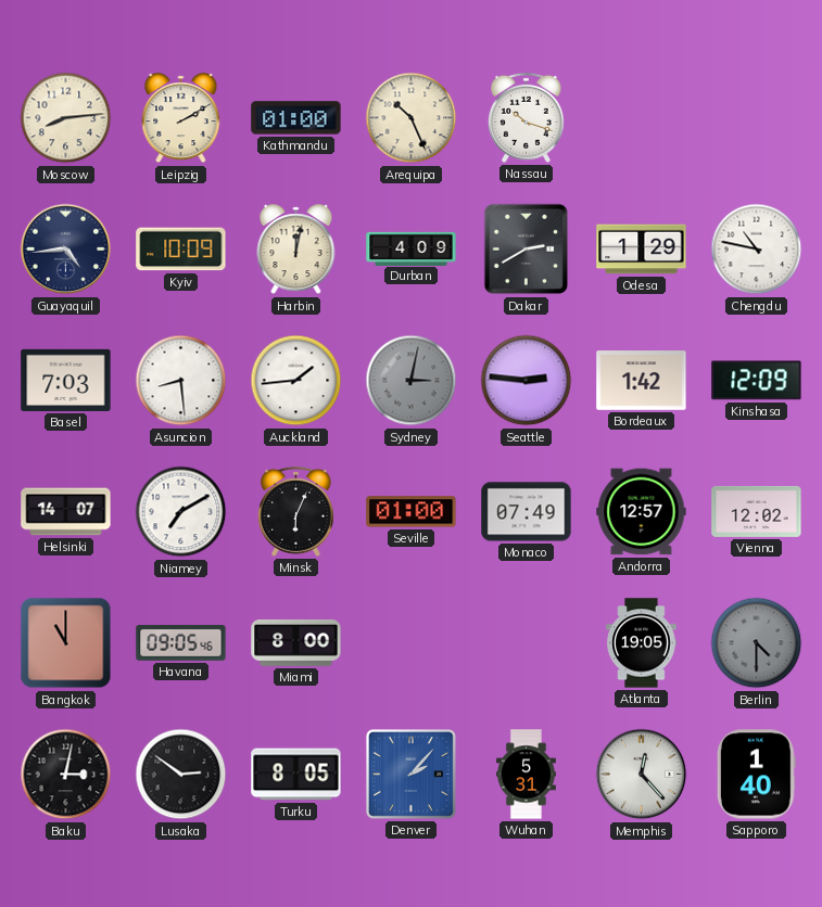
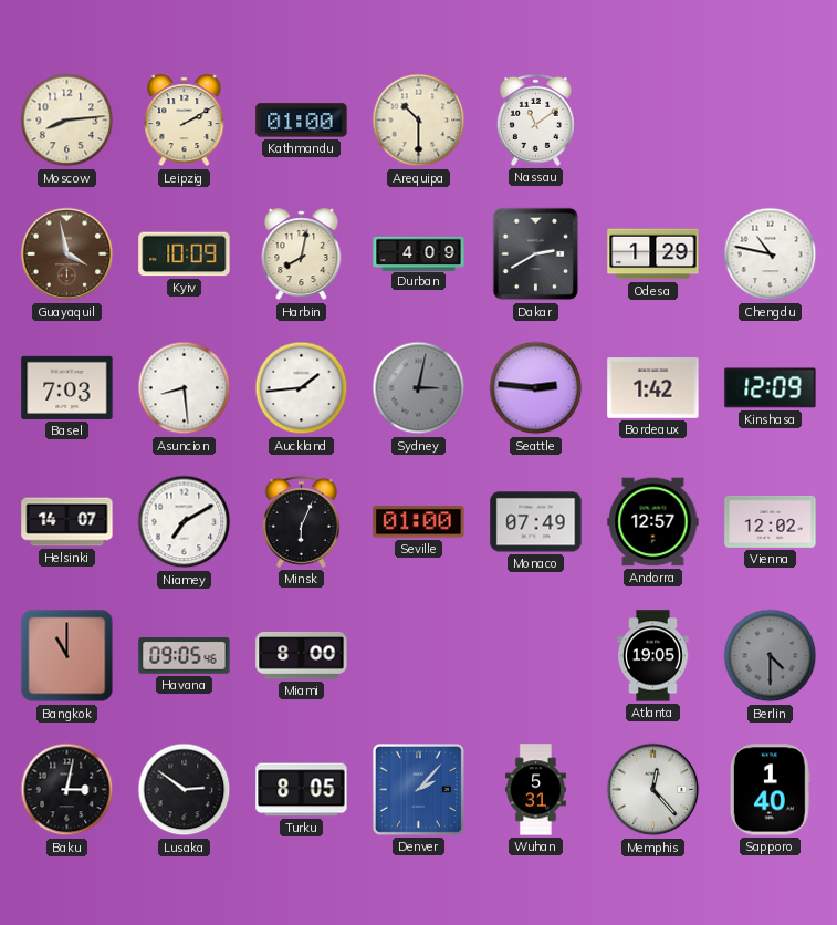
Arequipa: 10:26 -> 10:30 (419, 121)
Nassau: 10:18 -> 11:09 (535, 119)
Guayaquil: 4:44 -> 3:58 (67, 254)
Guayaquil dial: navy -> brown (67, 254)
Harbin: 12:02 -> 8:02 (302, 254)
